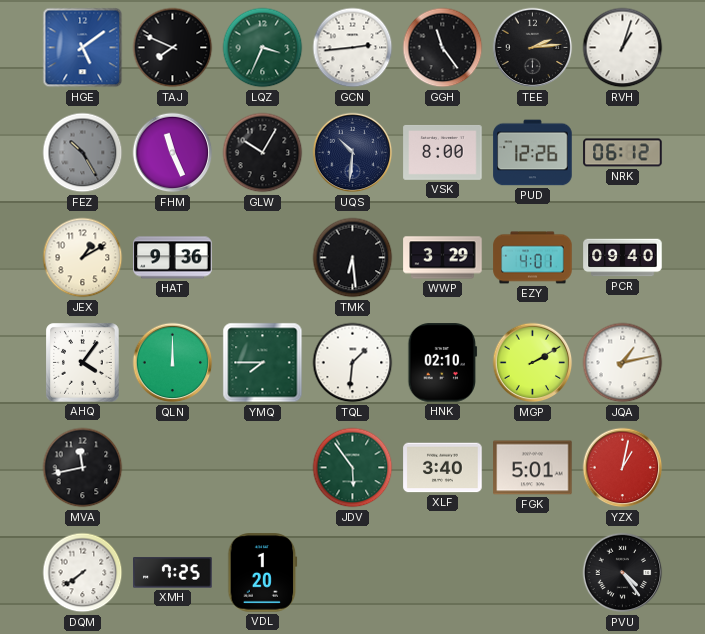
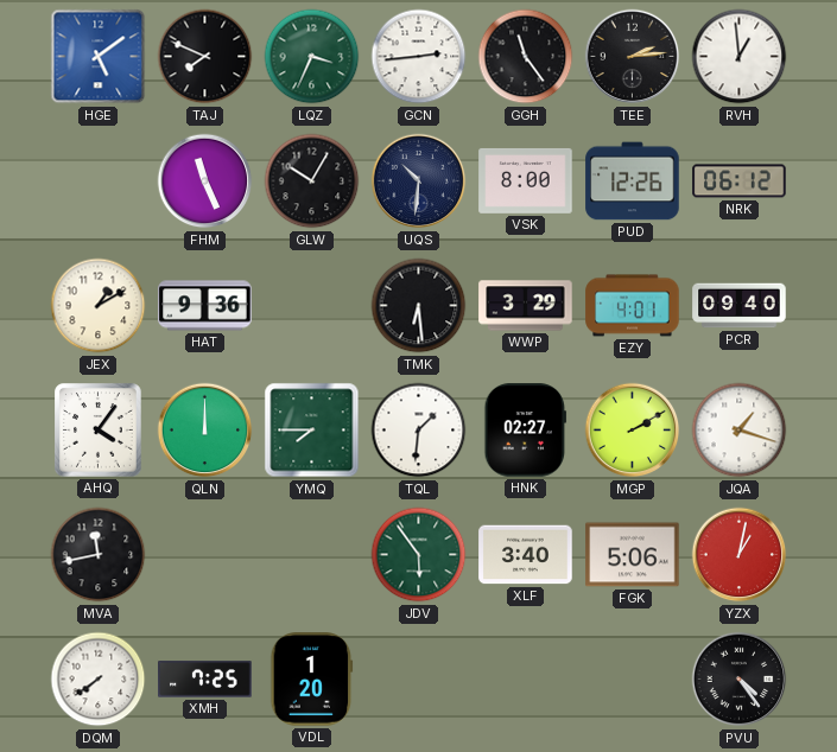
RVH: 1:03 -> 12:59 (740, 57)
FEZ: 10:25 -> none (83, 153)
HNK: 02:10 -> 02:27 (526, 431)
JQA: 1:13 -> 1:18 (740, 431)
FGK: 5:01 -> 5:06 (633, 555)
